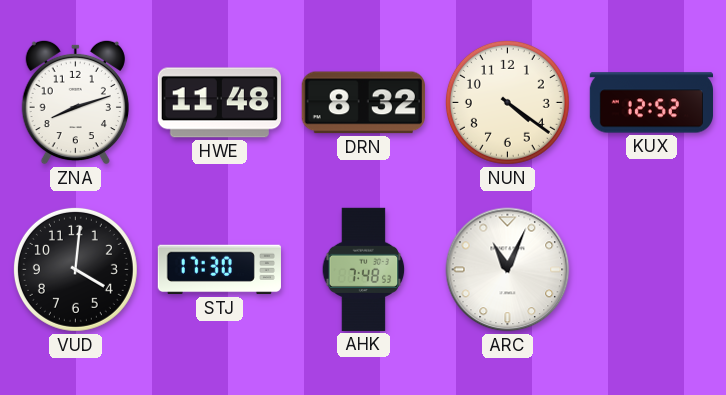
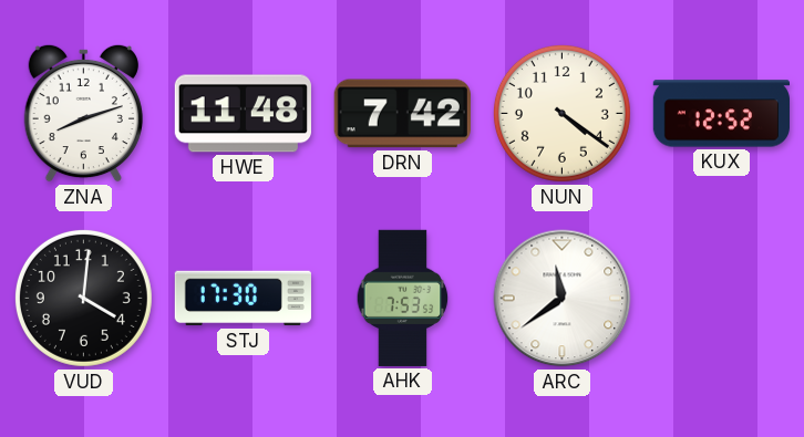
DRN: 8:32 -> 7:42 (402, 114)
AHK: 7:48 -> 7:53 (403, 298)
ARC: 11:04 -> 11:39 (563, 299)
